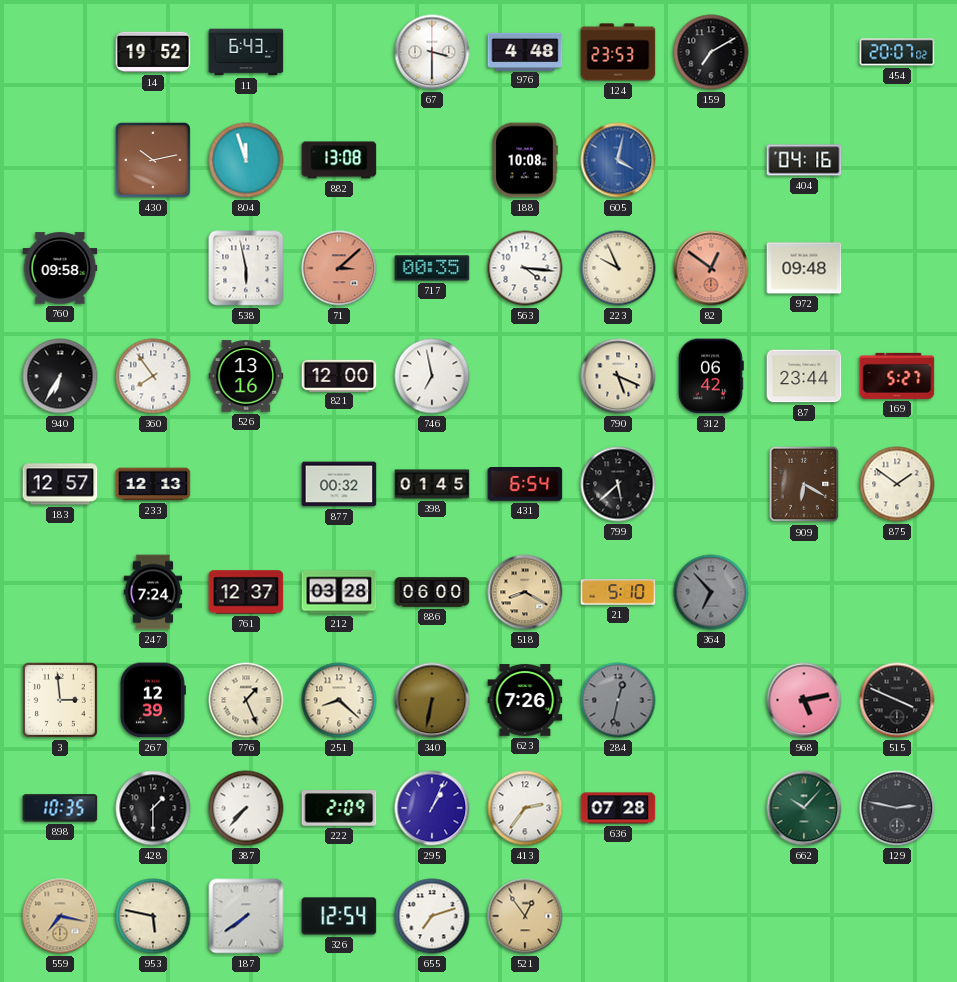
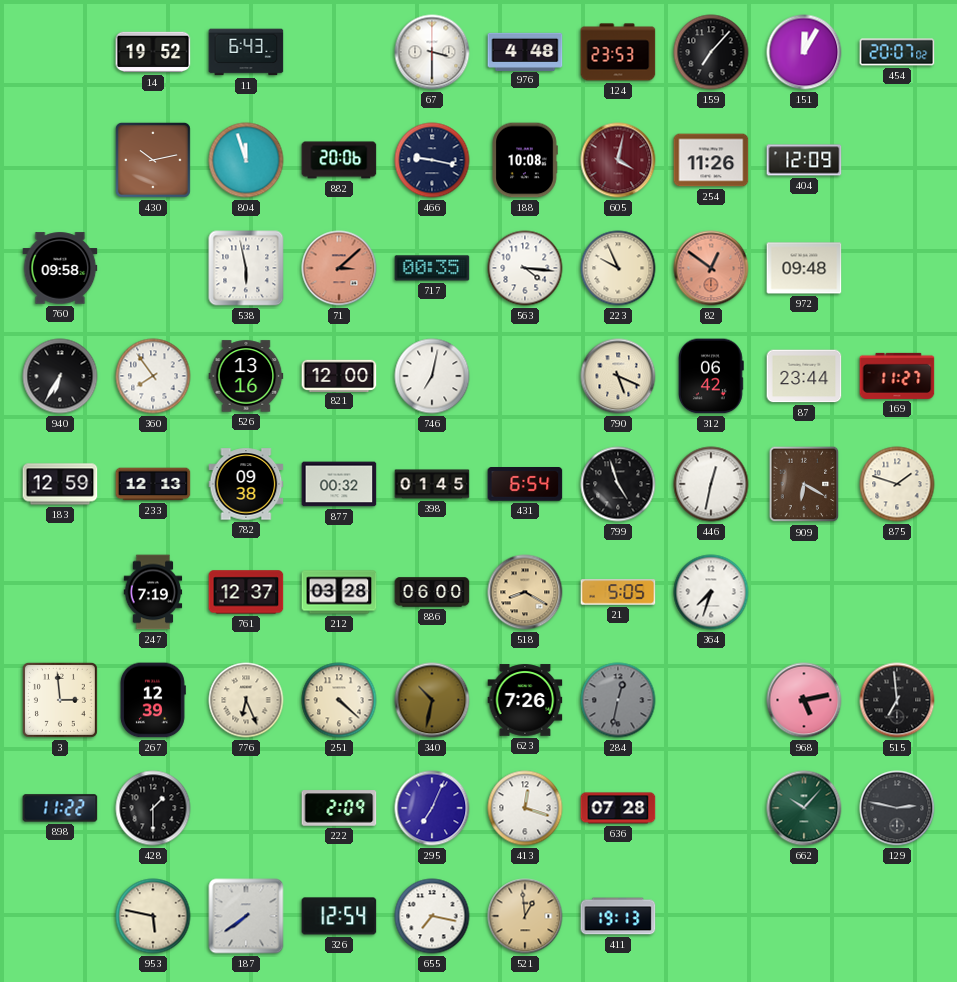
159: 7:10 -> 7:07 (711, 52)
151: none -> 12:05 (804, 52)
882: 13:08 -> 20:06 (339, 160)
466: none -> 9:17 (432, 160)
605 dial: blue -> burgundy (618, 160)
254: none -> 11:26 (711, 160)
404: 04:16 -> 12:09 (804, 160)
746: 6:58 -> 7:02 (432, 376)
169: 5:27 -> 11:27 (897, 376)
183: 12:57 -> 12:59 (60, 484)
782: none -> 09:38 (246, 484)
799: 5:38 -> 4:57 (618, 484)
446: none -> 12:32 (711, 484)
875: 1:51 -> 1:48 (897, 484)
247: 7:24 -> 7:19 (153, 592)
21: 5:10 -> 5:05 (618, 592)
364: 6:53 -> 7:33 (711, 592)
364 dial: grey -> white (711, 592)
776: 1:26 -> 6:26 (246, 700)
251: 8:22 -> 4:22 (339, 700)
340: 6:32 -> 10:32 (432, 700)
515: 3:49 -> 6:59 (897, 700)
898: 10:35 -> 11:22 (60, 808)
387: 7:37 -> none (246, 808)
295: 1:04 -> 7:04 (432, 808)
413: 2:36 -> 12:18 (525, 808)
559: 7:17 -> none (60, 916)
655: 7:12 -> 7:17 (432, 916)
521: 12:54 -> 12:59 (525, 916)
411: none -> 19:13 (618, 916)
